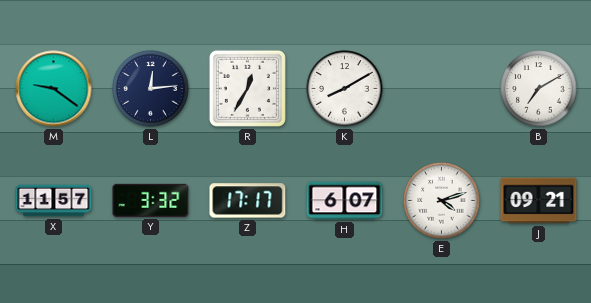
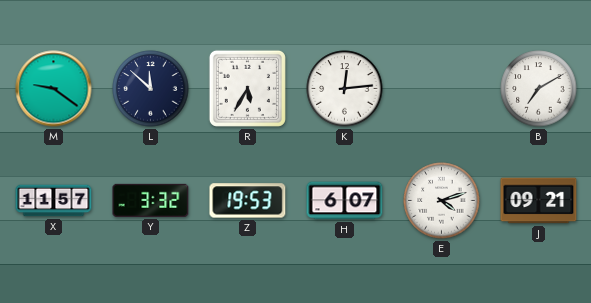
L: 12:14 -> 11:52 (151, 89)
R: 12:35 -> 5:35 (247, 88)
K: 8:10 -> 12:14 (345, 89)
Z: 17:17 -> 19:53 (248, 201)
